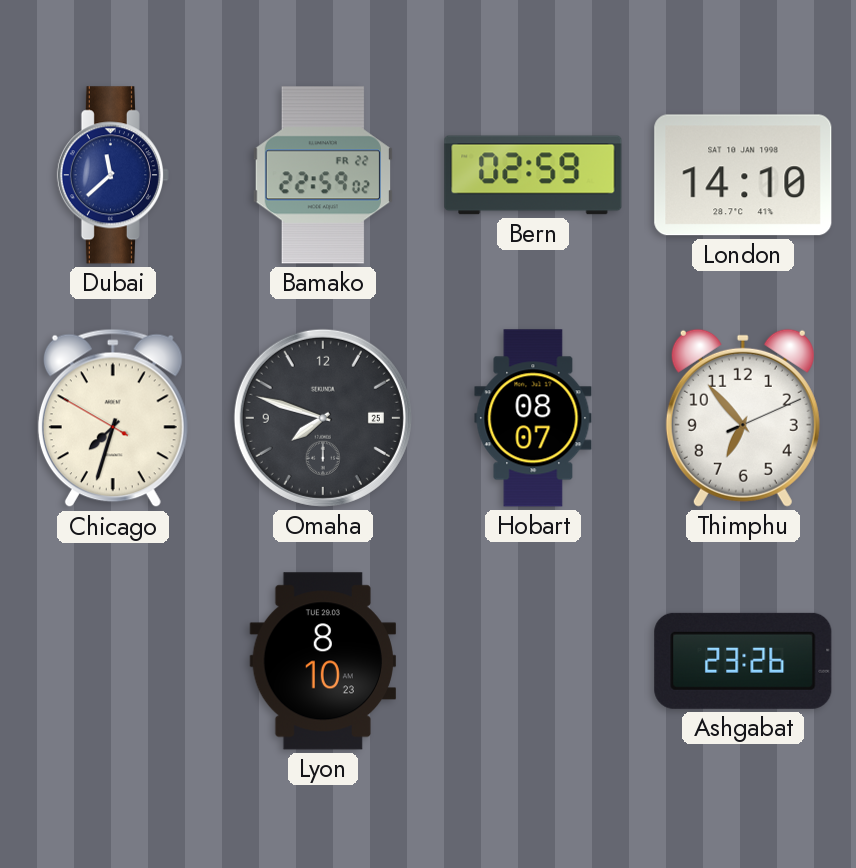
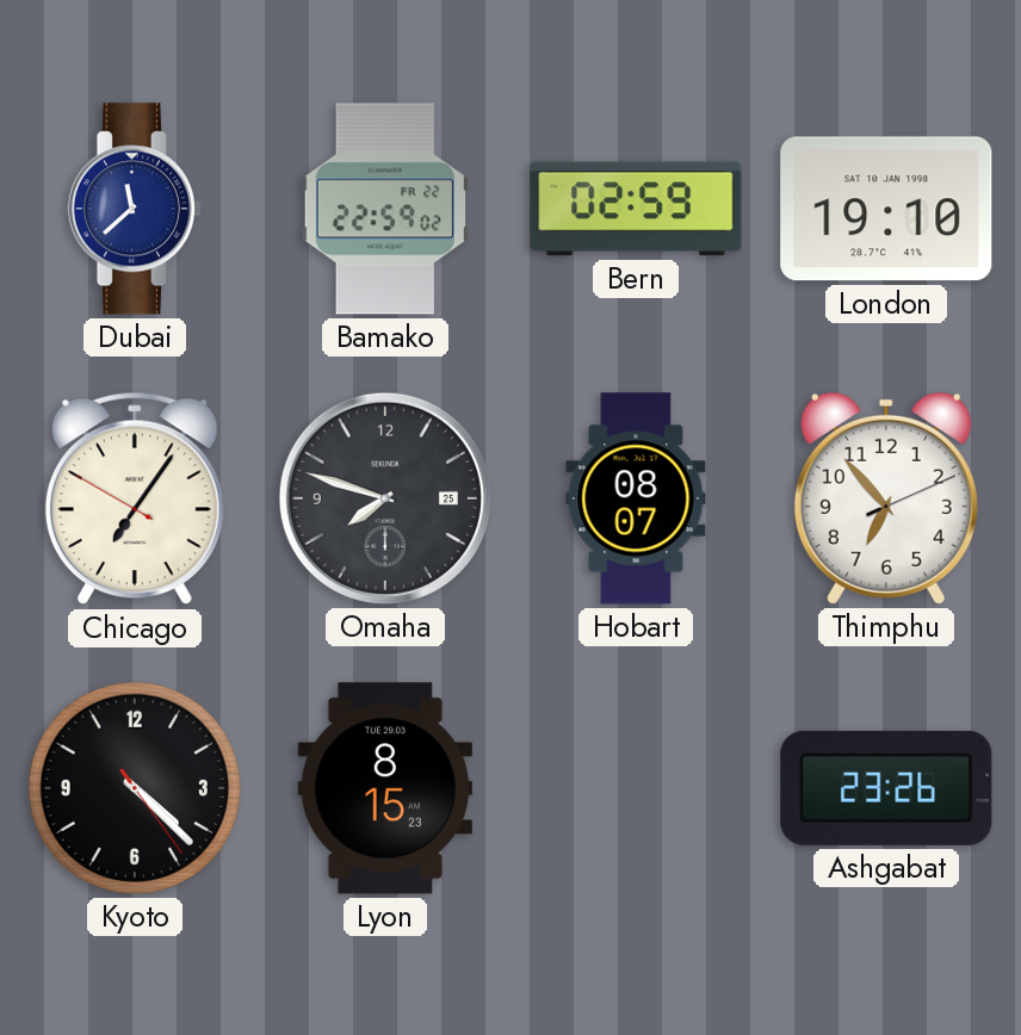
London: 14:10 -> 19:10 (886, 209)
Chicago: 7:32 -> 7:05 (135, 498)
Kyoto: none -> 4:22 (135, 788)
Lyon: 8:10 -> 8:15 (384, 788)
